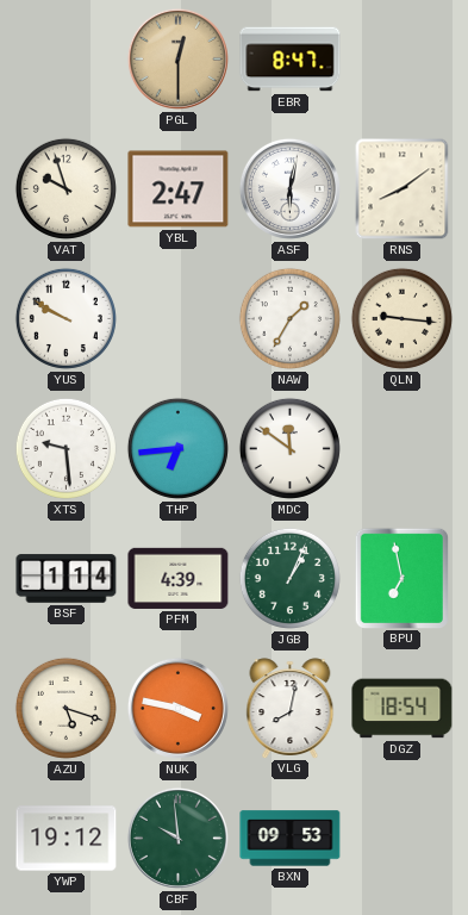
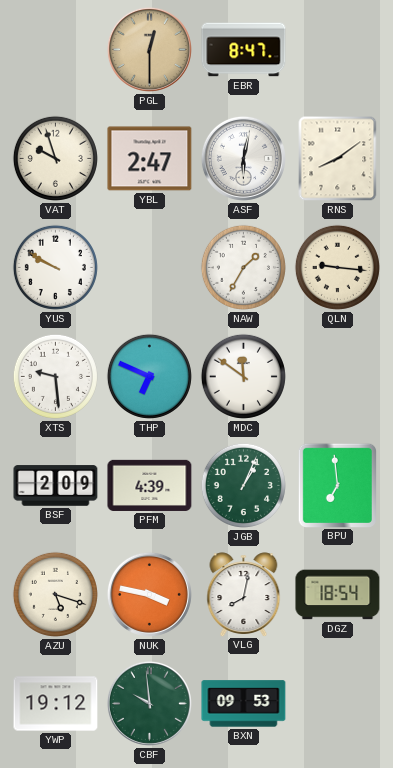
THP: 6:44 -> 6:49 (149, 376)
BSF: 1:14 -> 2:09 (56, 486)
BPU: 6:58 -> 6:59 (337, 485)
